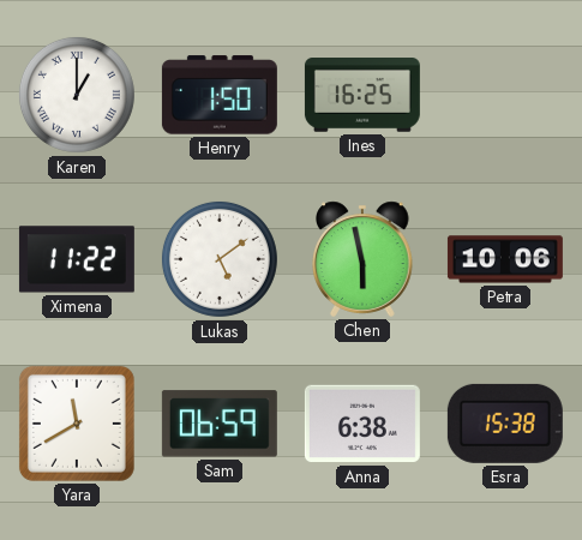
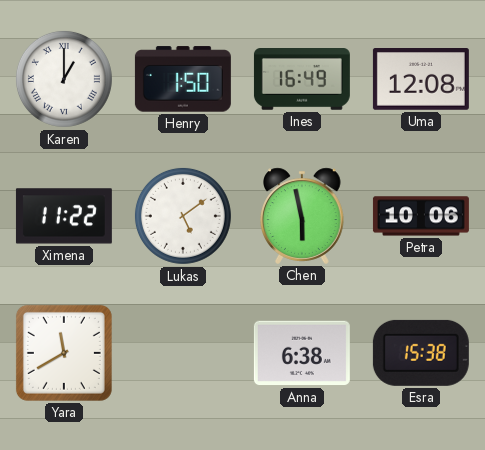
Ines: 16:25 -> 16:49 (302, 79)
Uma: none -> 12:08 (421, 80)
Sam: 06:59 -> none (220, 424)
